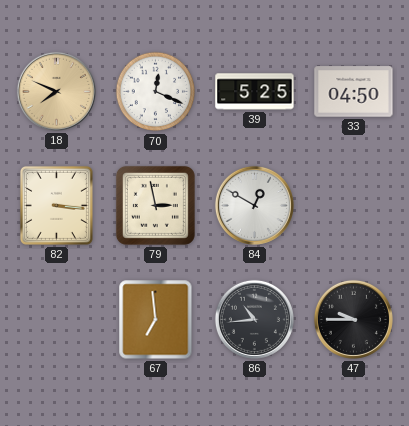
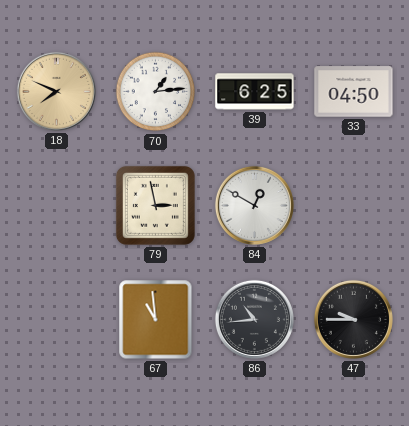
70: 12:19 -> 1:14 (156, 92)
39: 5:25 -> 6:25 (255, 92)
82: 3:16 -> none (56, 205)
67: 6:59 -> 10:59 (156, 320)
